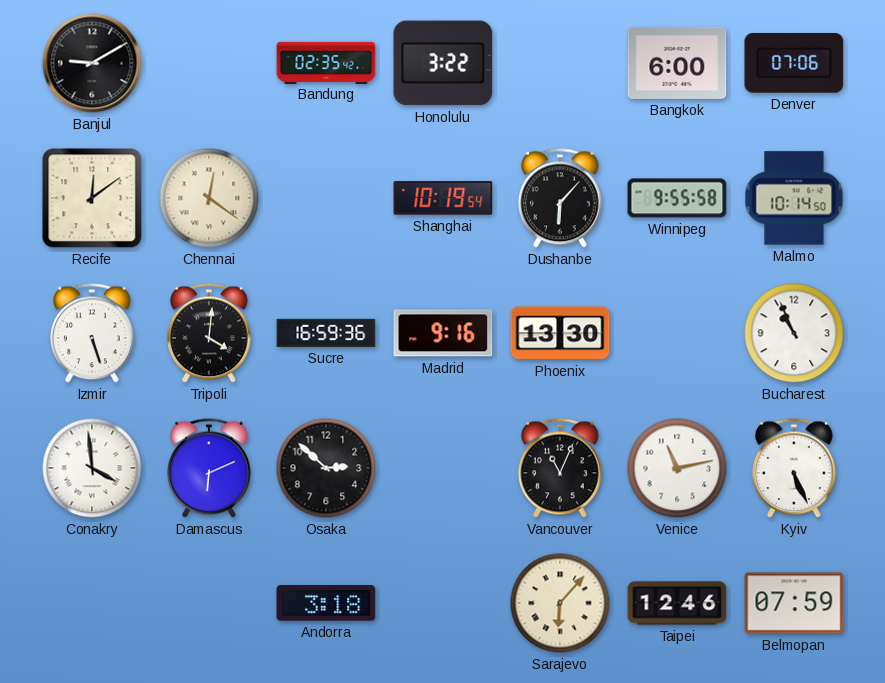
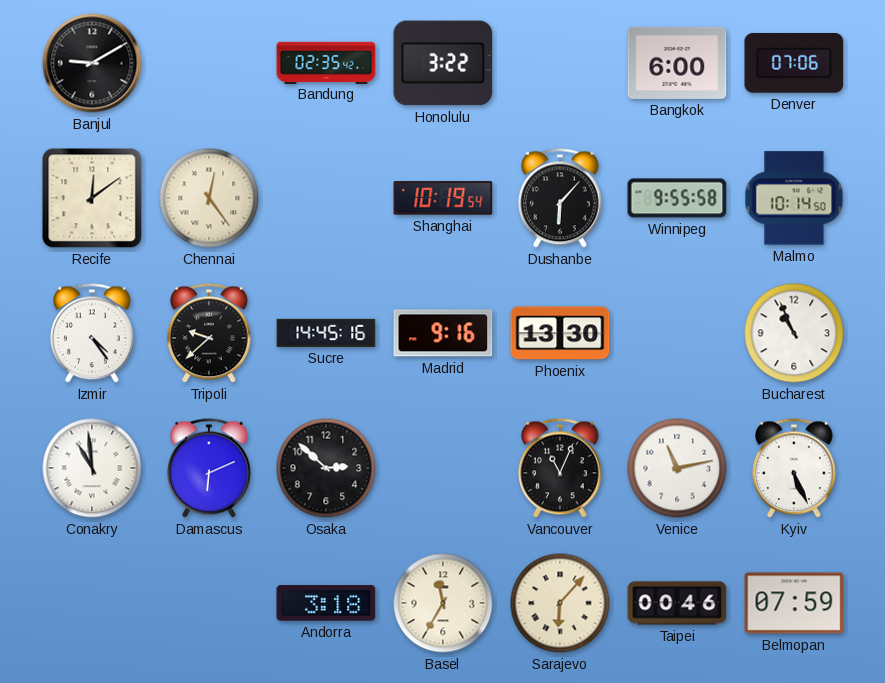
Chennai: 12:21 -> 12:24 (209, 198)
Izmir: 5:27 -> 4:24 (93, 333)
Tripoli: 4:01 -> 9:38 (210, 333)
Sucre: 16:59 -> 14:45 (326, 333)
Conakry: 3:59 -> 10:59 (92, 468)
Basel: none -> 11:35 (443, 603)
Taipei: 12:46 -> 00:46 (677, 603)
